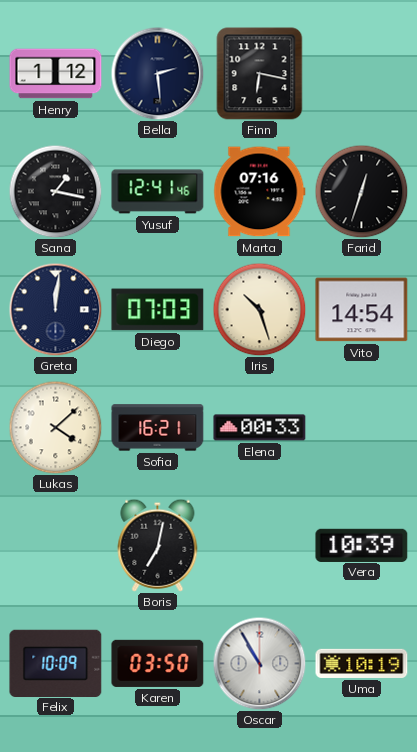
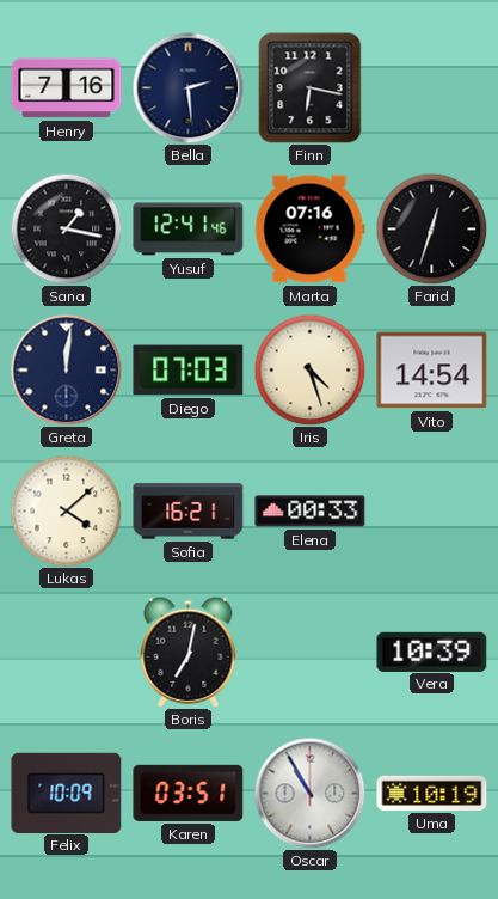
Henry: 1:12 -> 7:16 (67, 88)
Iris: 10:27 -> 4:27 (309, 369)
Karen: 03:50 -> 03:51 (189, 793)
